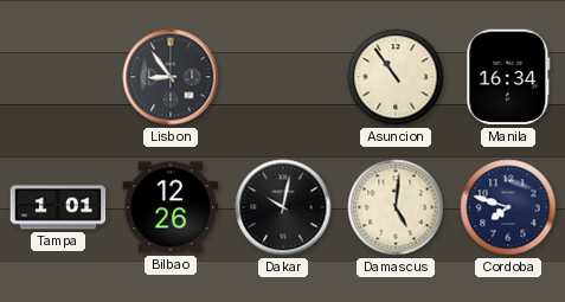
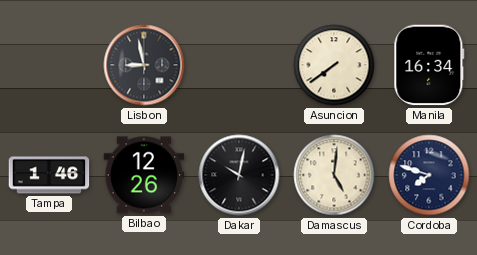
Lisbon: 8:54 -> 8:58 (144, 65)
Asuncion: 10:54 -> 7:39 (334, 65)
Tampa: 1:01 -> 1:46 (49, 175)
